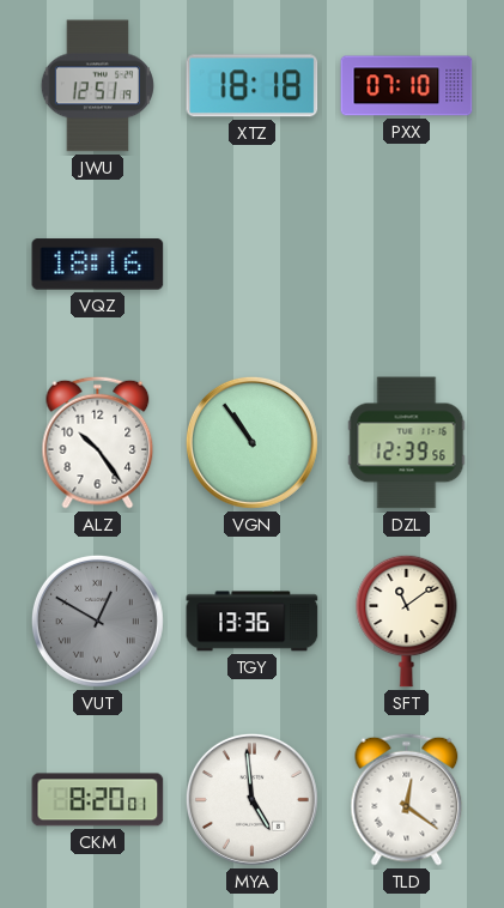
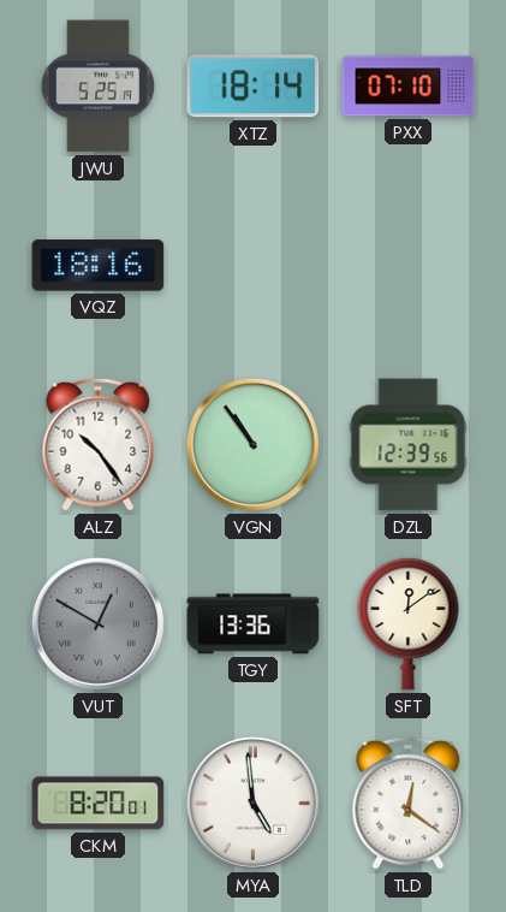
JWU: 12:51 -> 5:25 (97, 87)
XTZ: 18:18 -> 18:14 (254, 87)
SFT: 11:09 -> 12:09 (409, 623)
